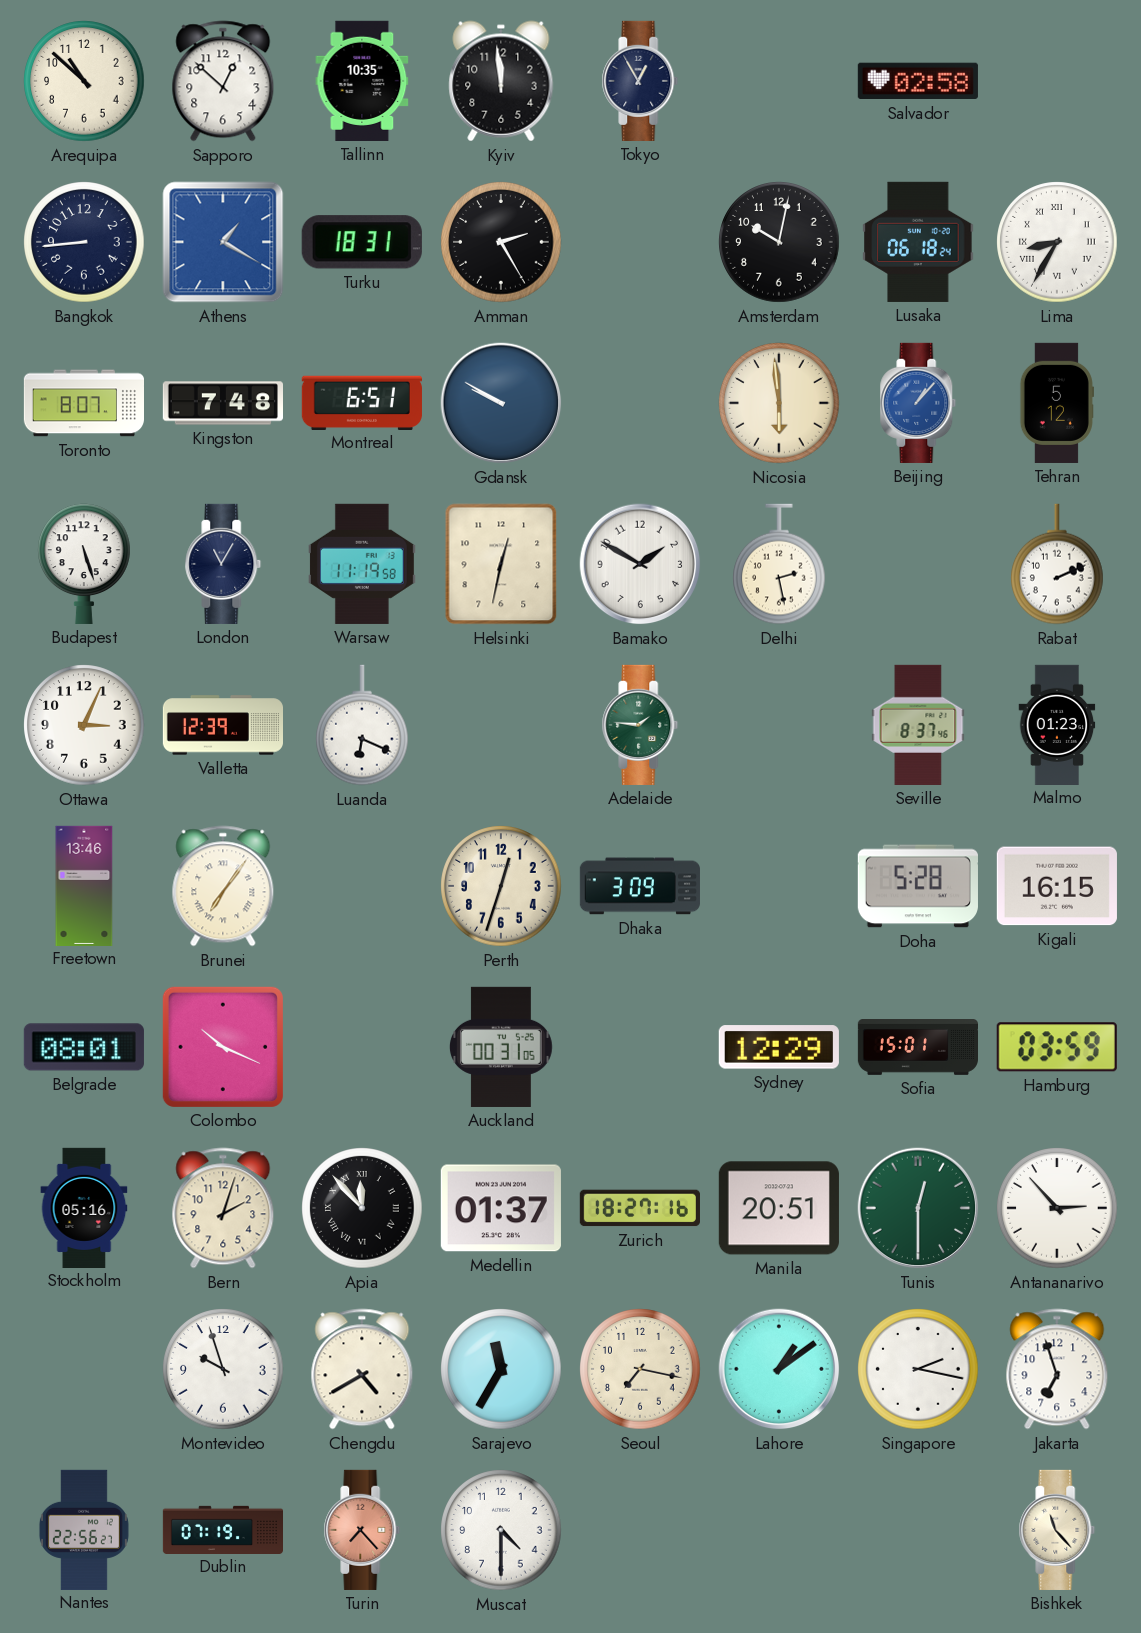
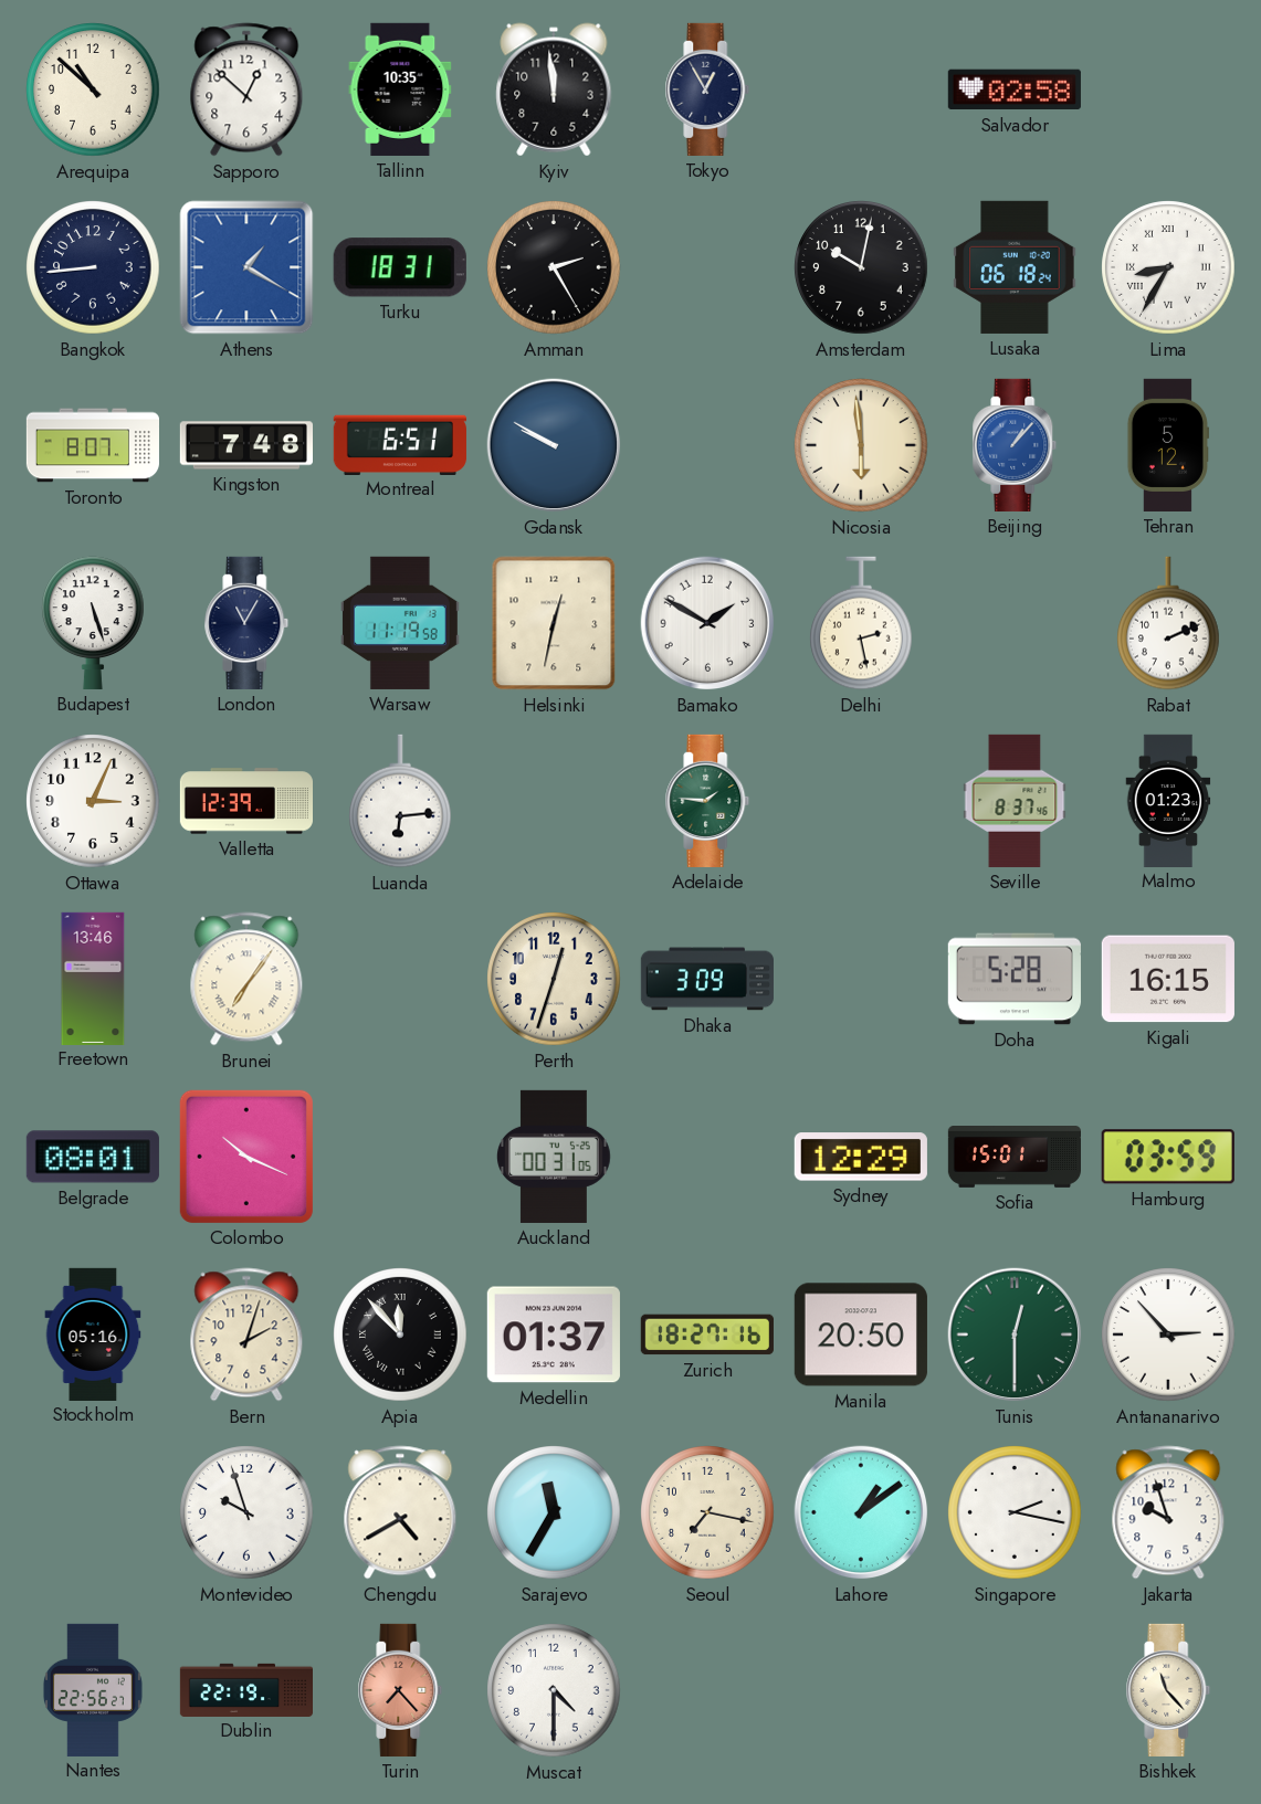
Luanda: 6:19 -> 6:14 (401, 801)
Manila: 20:51 -> 20:50 (861, 1334)
Jakarta: 6:57 -> 9:57 (1168, 1512)
Dublin: 07:19 -> 22:19 (245, 1689)
